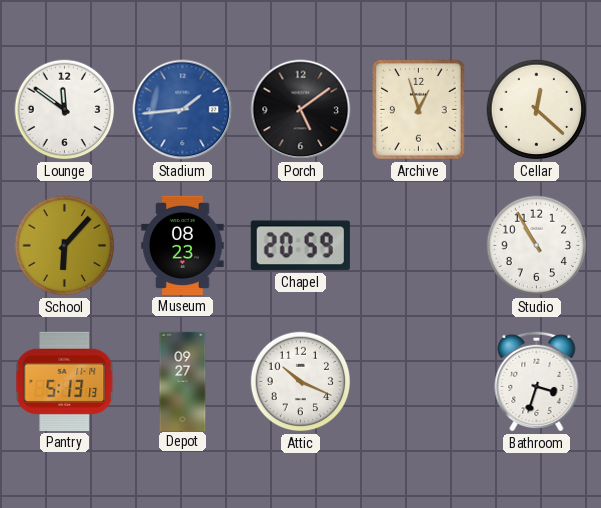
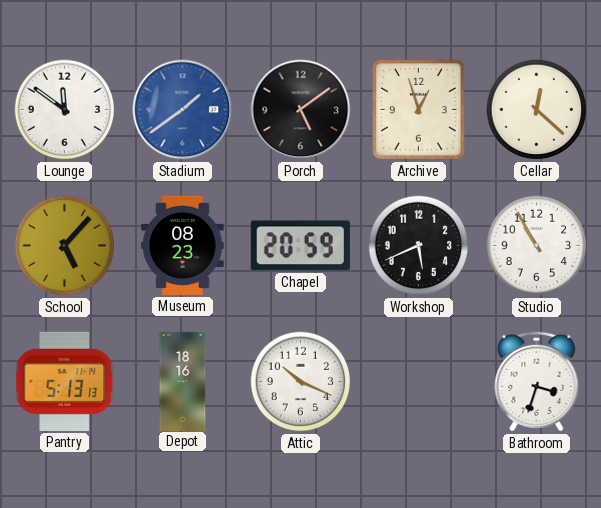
Stadium: 1:44 -> 1:39 (183, 110)
School: 6:07 -> 5:07 (65, 246)
Workshop: none -> 5:41 (419, 246)
Depot: 09:27 -> 18:16 (183, 381)
